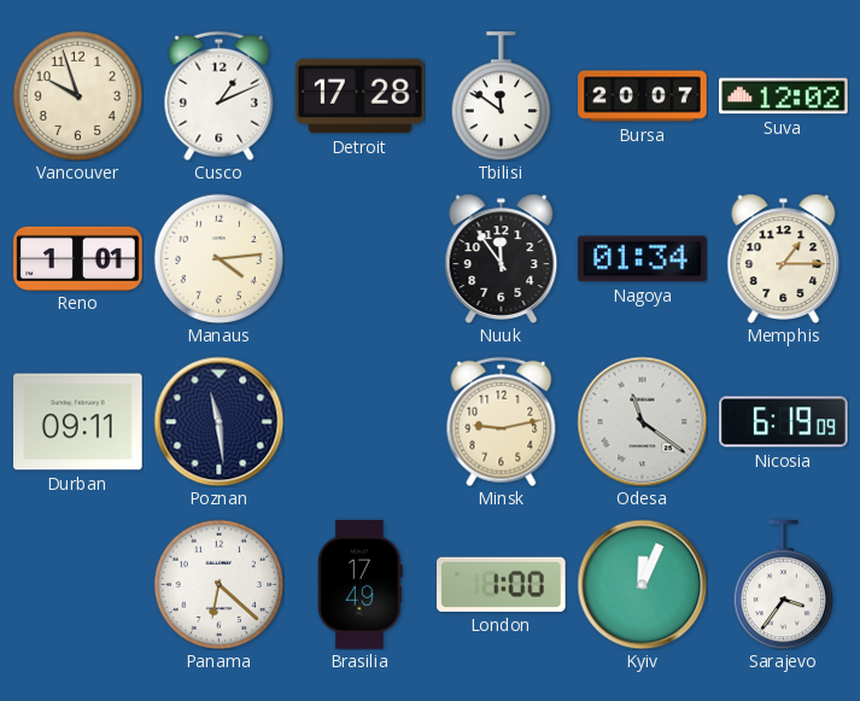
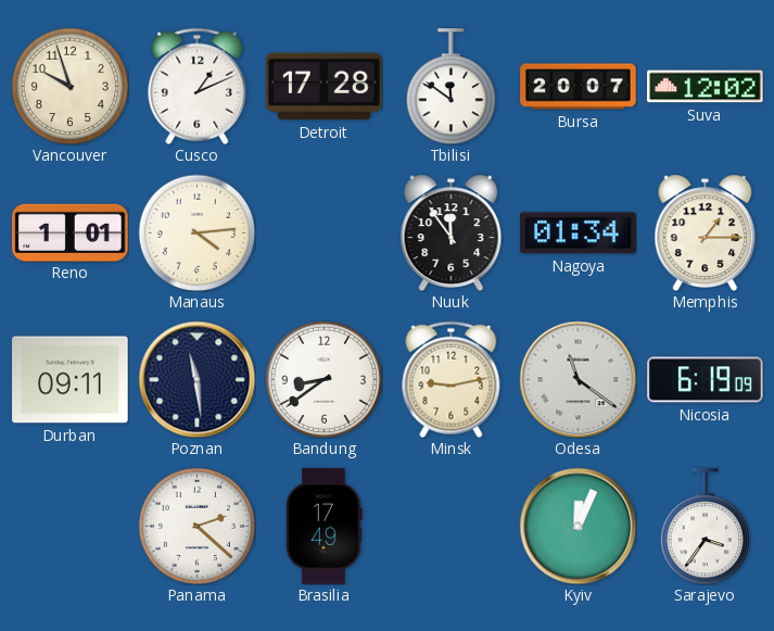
Bandung: none -> 8:39 (323, 379)
Panama: 6:22 -> 2:22 (196, 526)
London: 1:00 -> none (502, 584)
